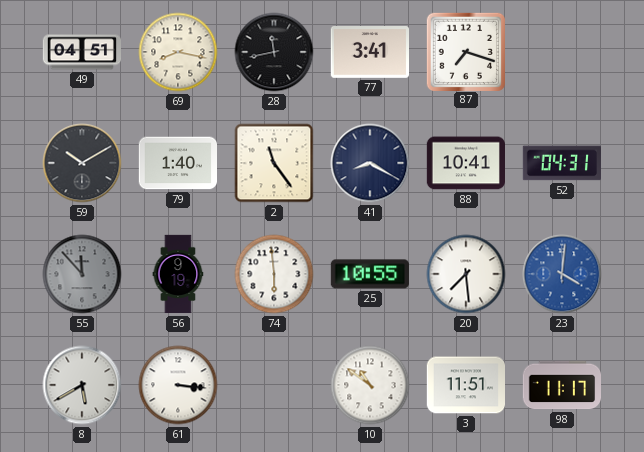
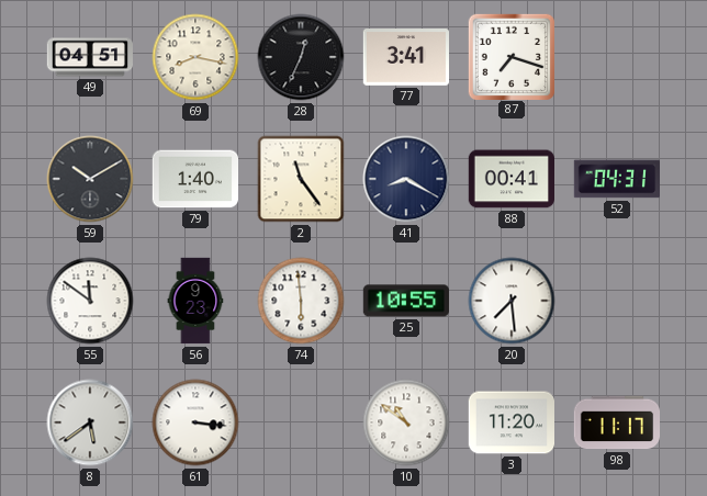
28: 11:43 -> 12:34 (301, 57)
88: 10:41 -> 00:41 (510, 179)
55: 11:53 -> 11:51 (90, 301)
55 dial: grey -> white (90, 301)
56: 9:19 -> 9:23 (195, 301)
23: 4:01 -> none (562, 274)
8: 5:40 -> 5:39 (90, 422)
3: 11:51 -> 11:20 (510, 422)
